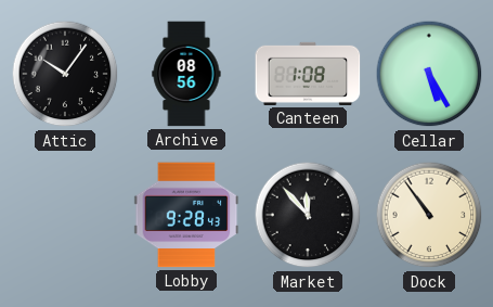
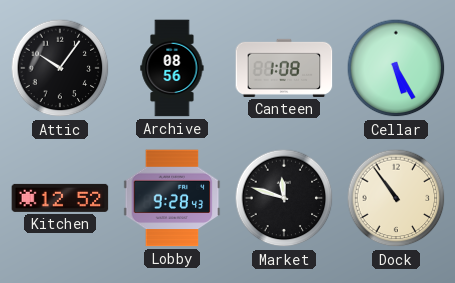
Kitchen: none -> 12:52 (60, 198)
Market: 11:53 -> 11:48 (284, 198)
